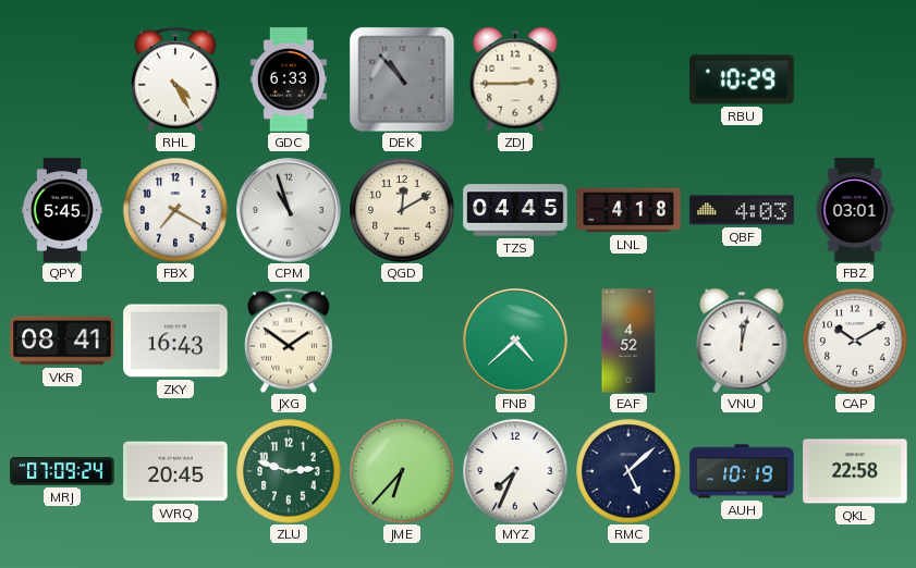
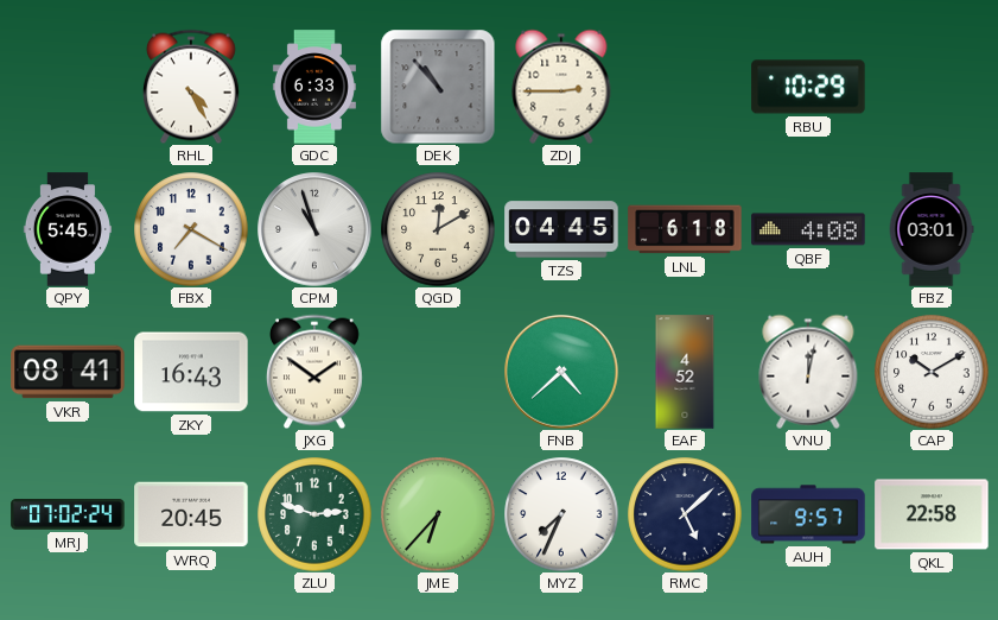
LNL: 4:18 -> 6:18 (685, 229)
QBF: 4:03 -> 4:08 (808, 229)
MRJ: 07:09 -> 07:02 (68, 515)
AUH: 10:19 -> 9:57 (808, 514)
